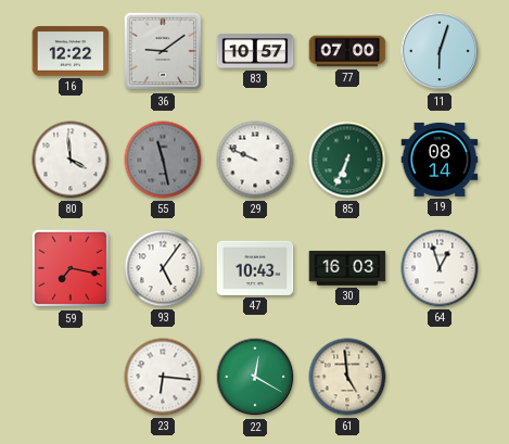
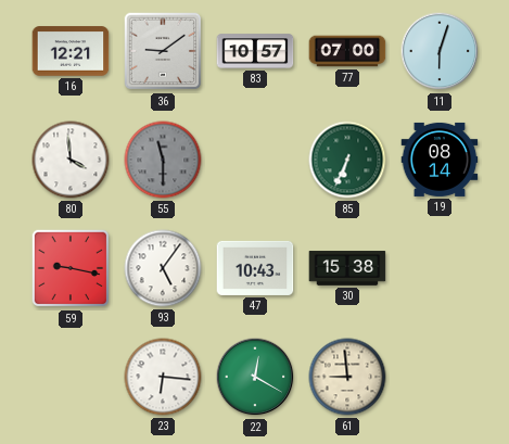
16: 12:22 -> 12:21 (71, 51)
55: 11:28 -> 11:30 (163, 160)
29: 9:49 -> none (255, 160)
59: 7:17 -> 9:17 (71, 268)
30: 16:03 -> 15:38 (347, 268)
64: 12:57 -> none (440, 268)
61: 4:59 -> 8:59 (347, 377)
